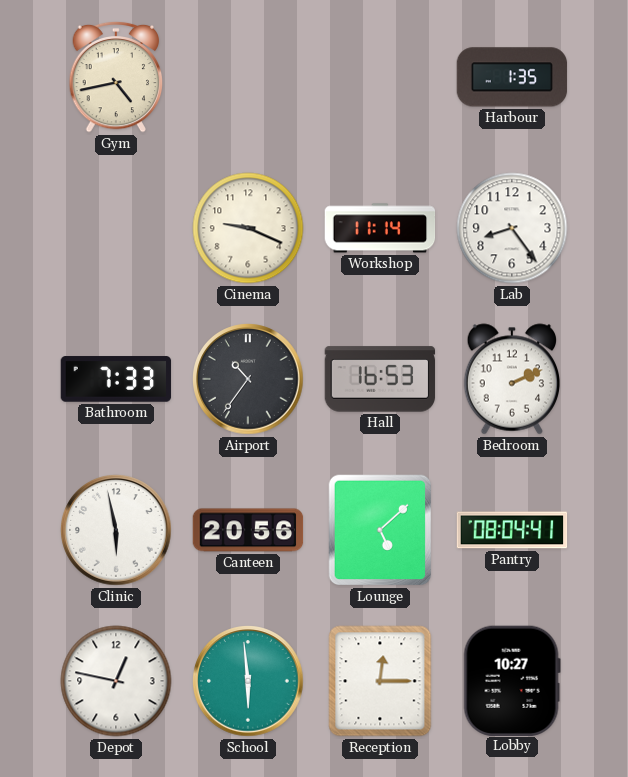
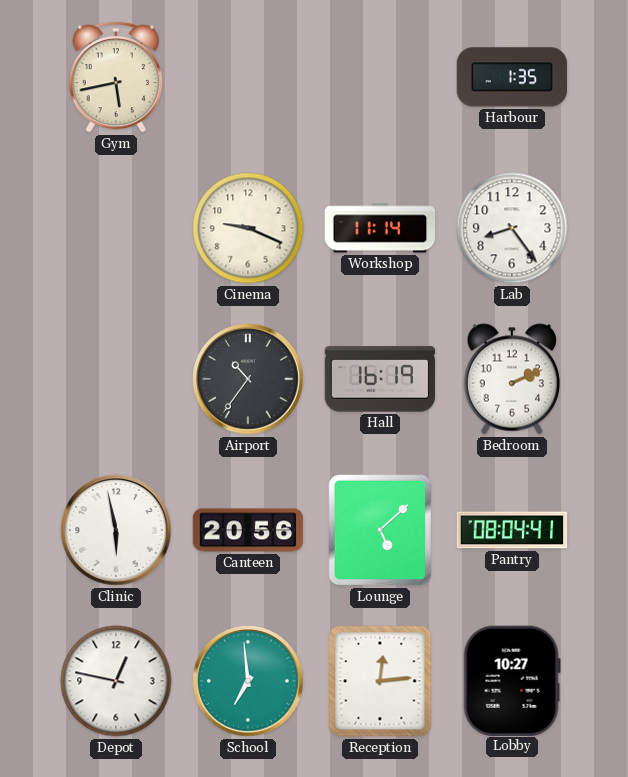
Gym: 4:43 -> 5:43 (116, 77)
Bathroom: 7:33 -> none (116, 379)
Hall: 16:53 -> 16:19 (380, 379)
School: 5:59 -> 6:59 (248, 681)
Reception: 12:15 -> 12:14 (380, 681)
